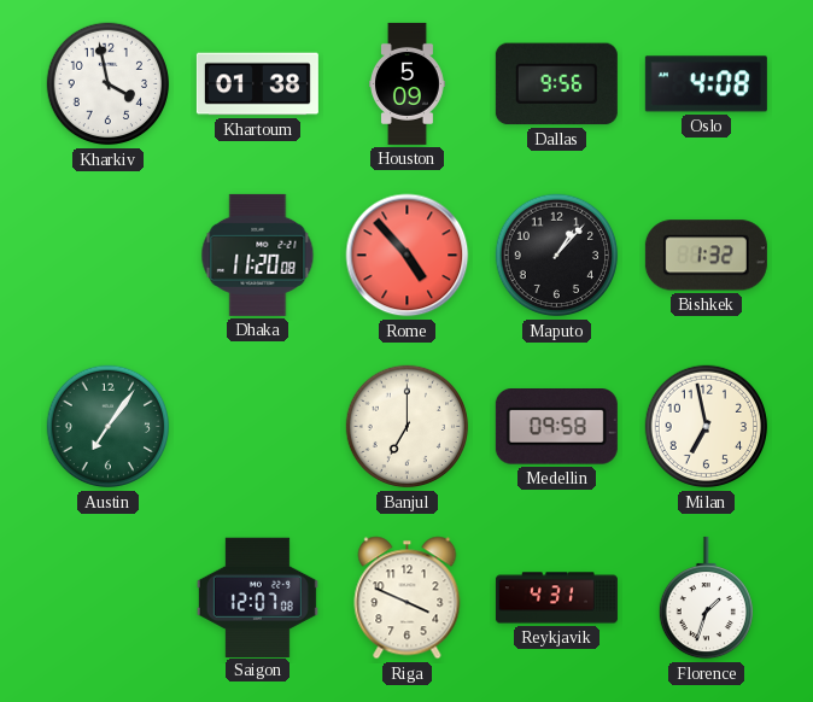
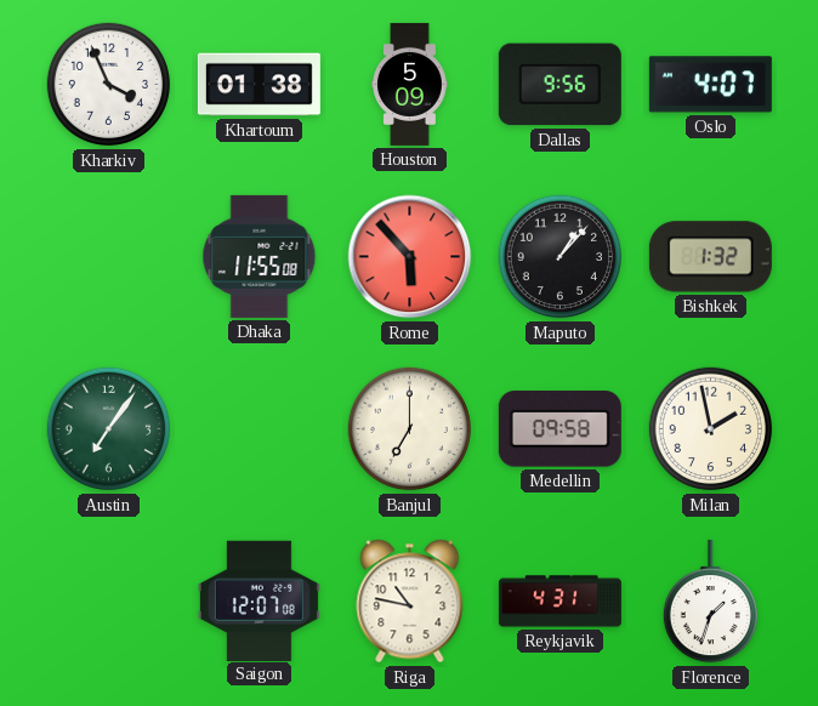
Kharkiv: 3:58 -> 3:56 (109, 85)
Oslo: 4:08 -> 4:07 (710, 85)
Dhaka: 11:20 -> 11:55 (260, 256)
Rome: 4:53 -> 5:53 (410, 257)
Milan: 6:58 -> 1:58 (711, 429)
Riga: 3:49 -> 10:47 (410, 602)
